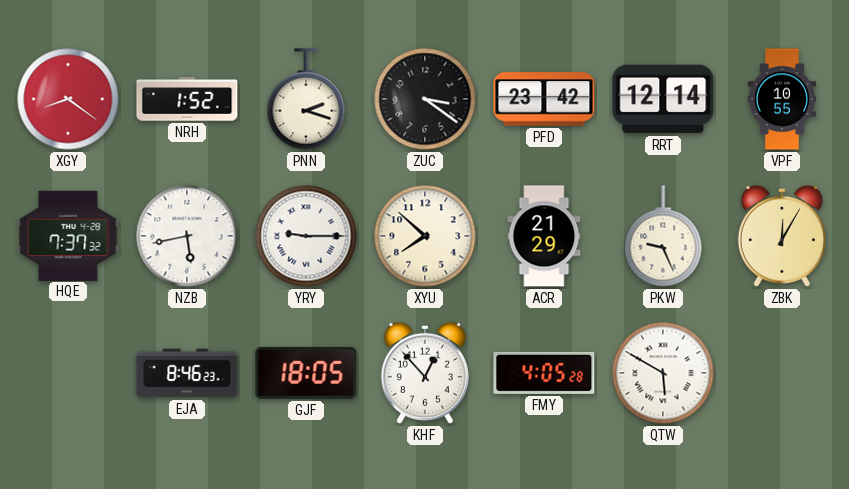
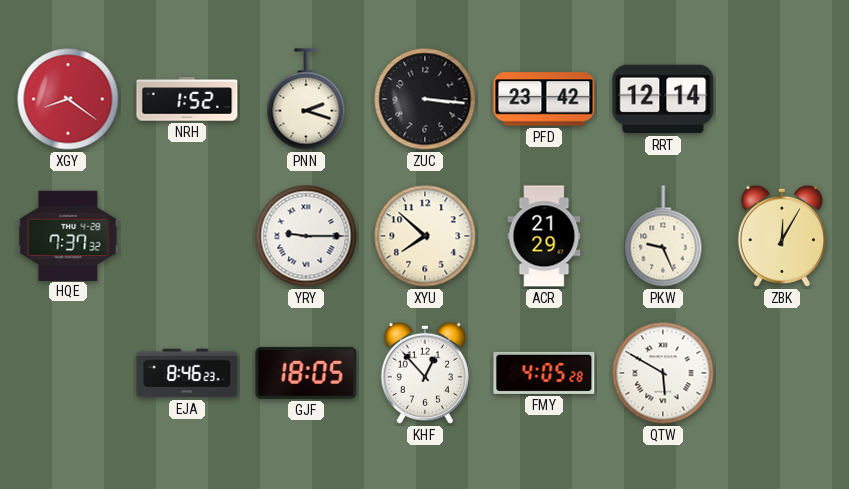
ZUC: 3:21 -> 3:16 (425, 99)
VPF: 10:55 -> none (781, 99)
NZB: 5:43 -> none (187, 236)
